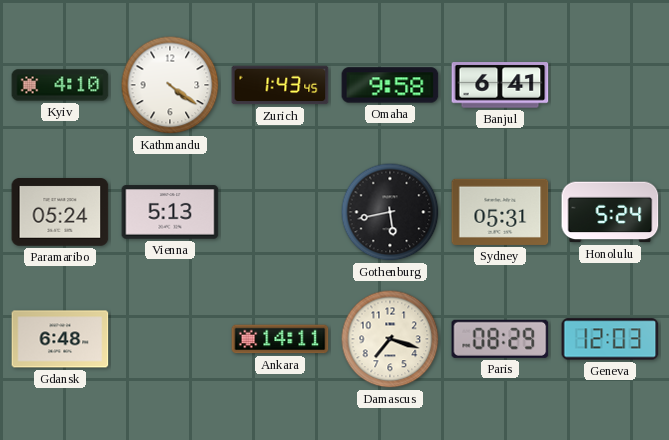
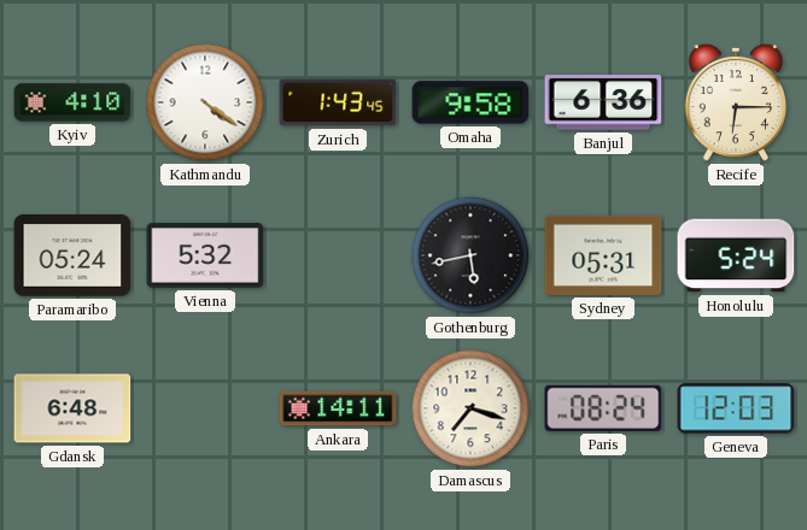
Banjul: 6:41 -> 6:36 (603, 102)
Recife: none -> 6:15 (736, 102)
Vienna: 5:13 -> 5:32 (205, 255)
Paris: 08:29 -> 08:24 (603, 408)
